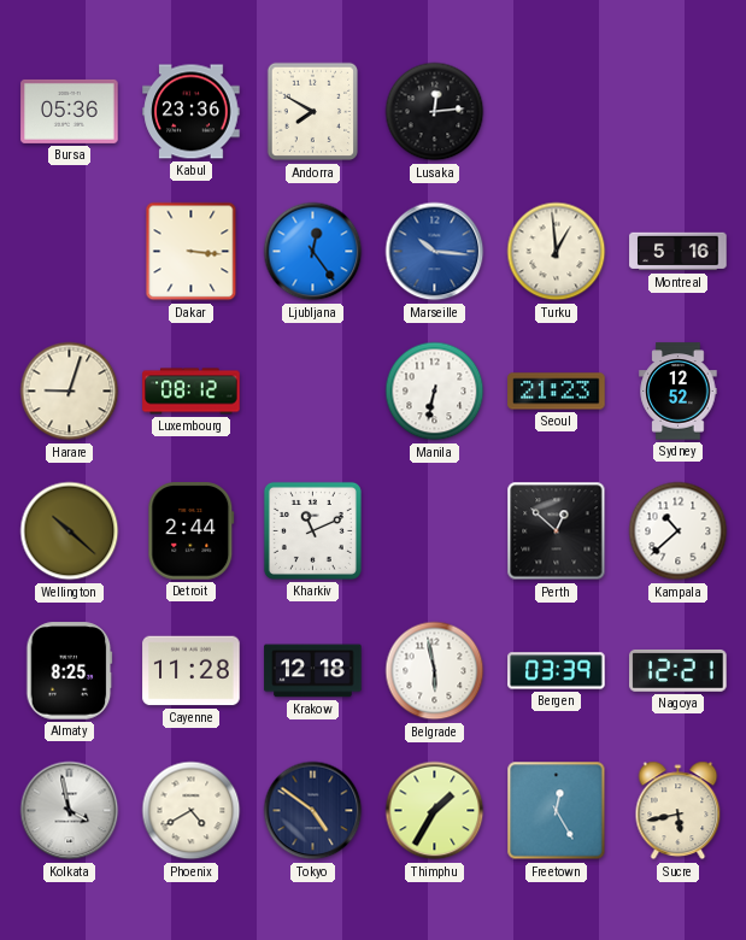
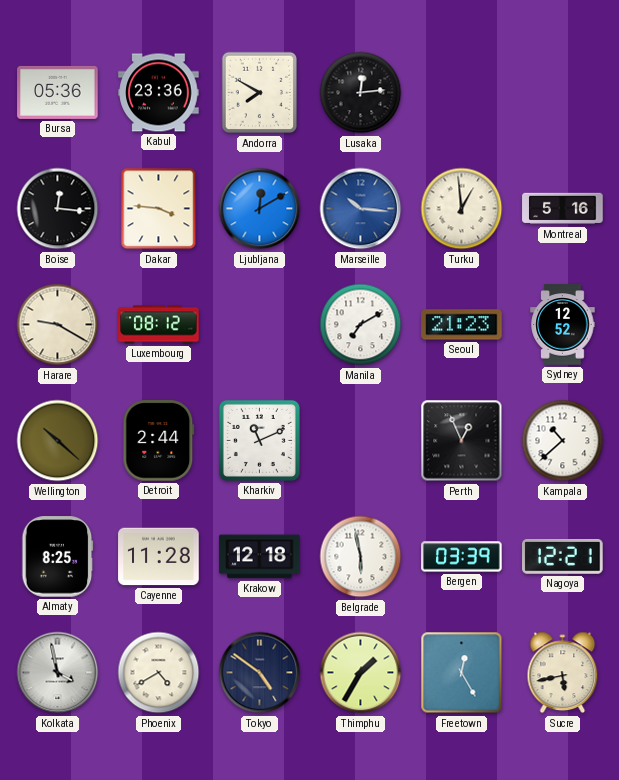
Boise: none -> 12:16 (58, 209)
Dakar: 3:16 -> 3:46 (159, 209)
Ljubljana: 12:24 -> 12:10 (260, 209)
Harare: 9:03 -> 9:20 (58, 325)
Manila: 6:32 -> 7:10 (361, 325)
Perth: 12:52 -> 12:56 (462, 441)
